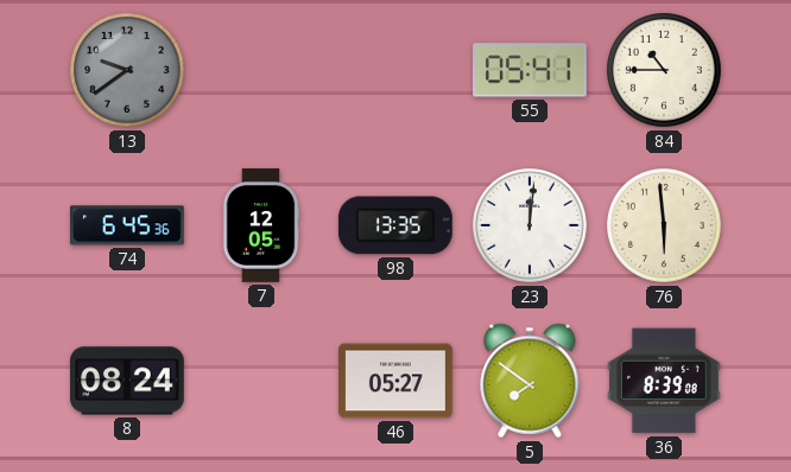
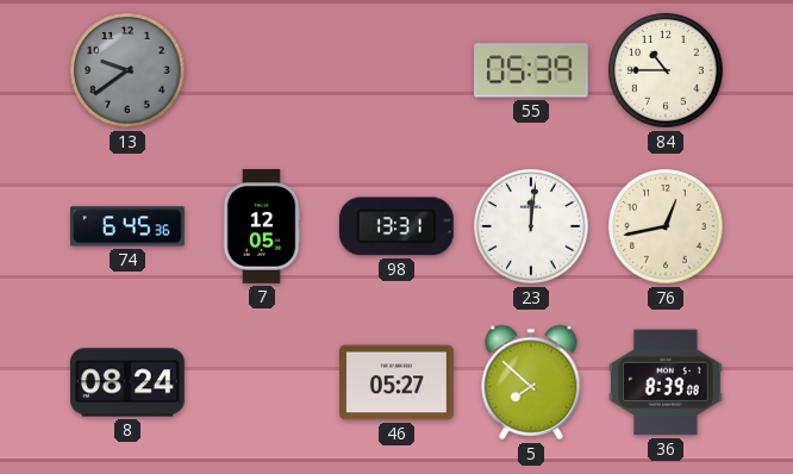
55: 05:41 -> 05:39 (532, 70)
98: 13:35 -> 13:31 (396, 226)
76: 5:59 -> 12:43 (666, 226)
5: 7:51 -> 7:52 (531, 382)
